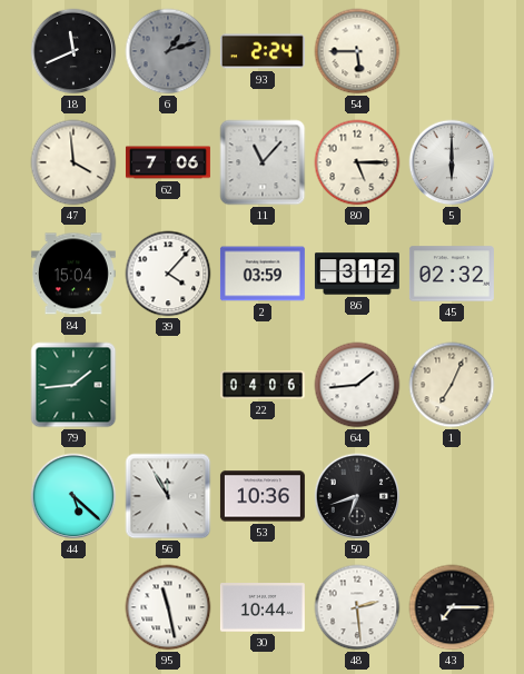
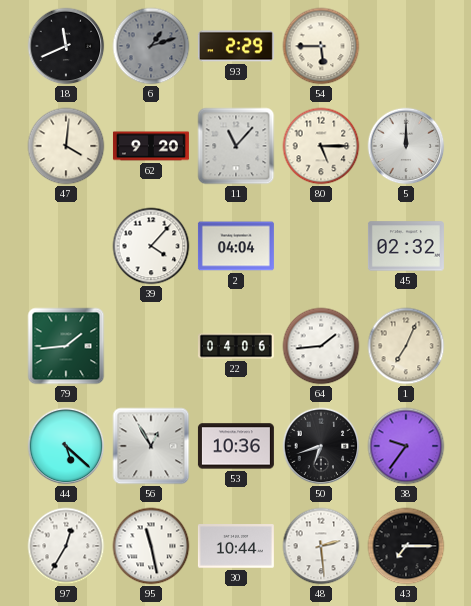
93: 2:24 -> 2:29 (236, 46)
47: 3:59 -> 4:01 (66, 146)
62: 7:06 -> 9:20 (151, 146)
5: 6:00 -> 12:00 (406, 146)
84: 15:04 -> none (73, 274)
2: 03:59 -> 04:04 (236, 246)
86: 3:12 -> none (357, 274)
56: 11:55 -> 12:55 (151, 446)
38: none -> 9:36 (406, 446)
97: none -> 12:35 (66, 546)
